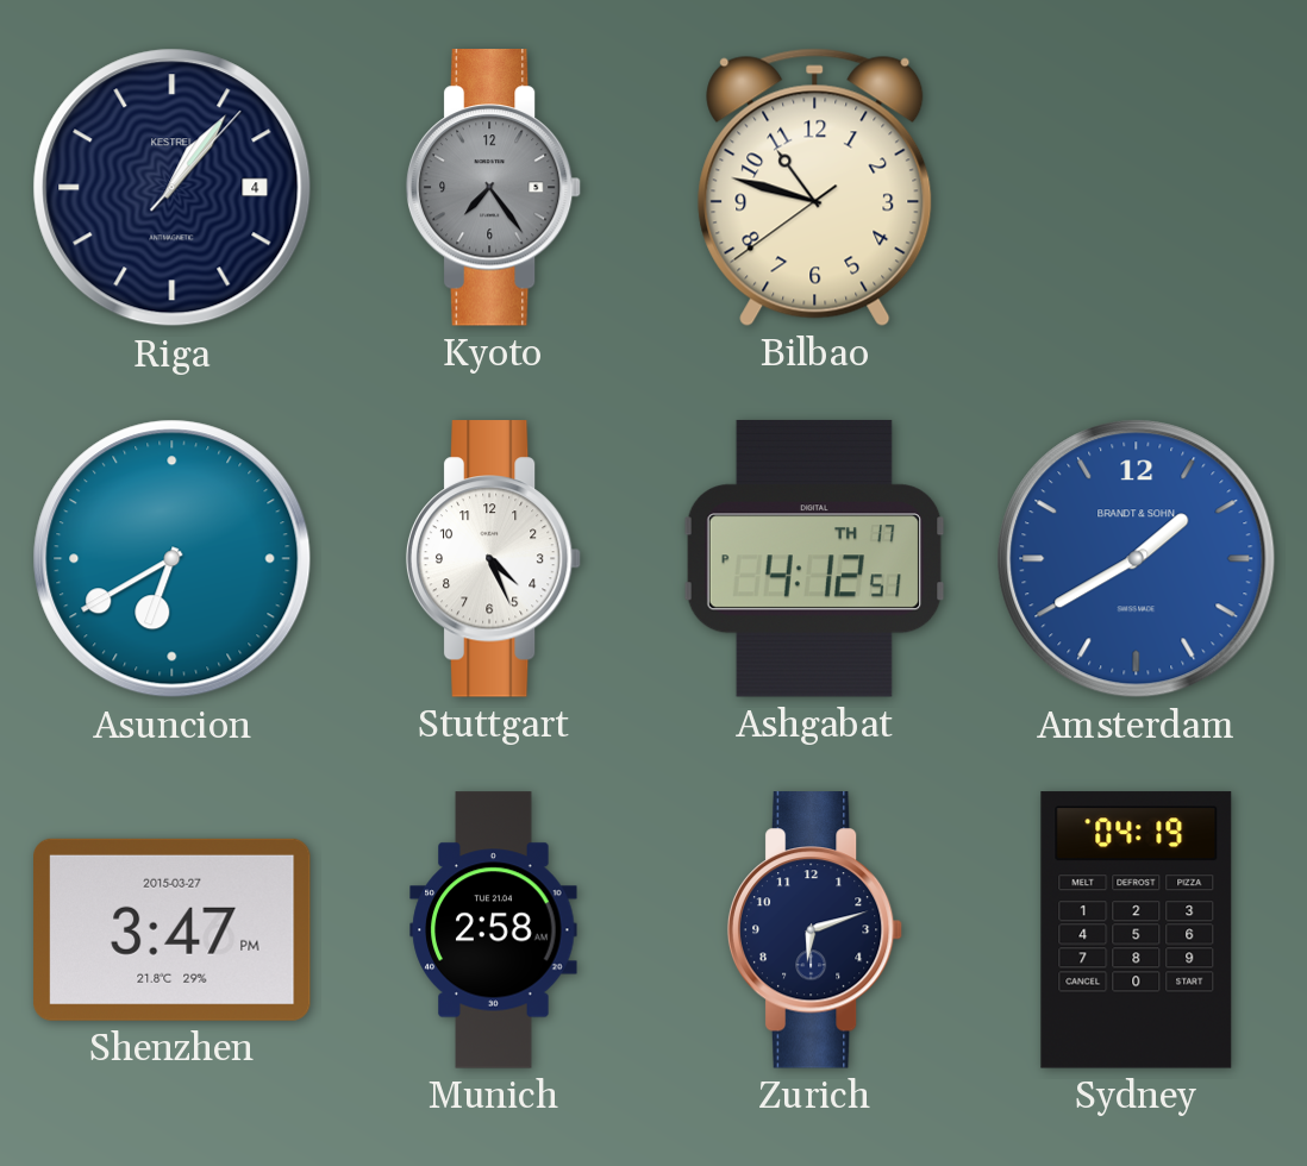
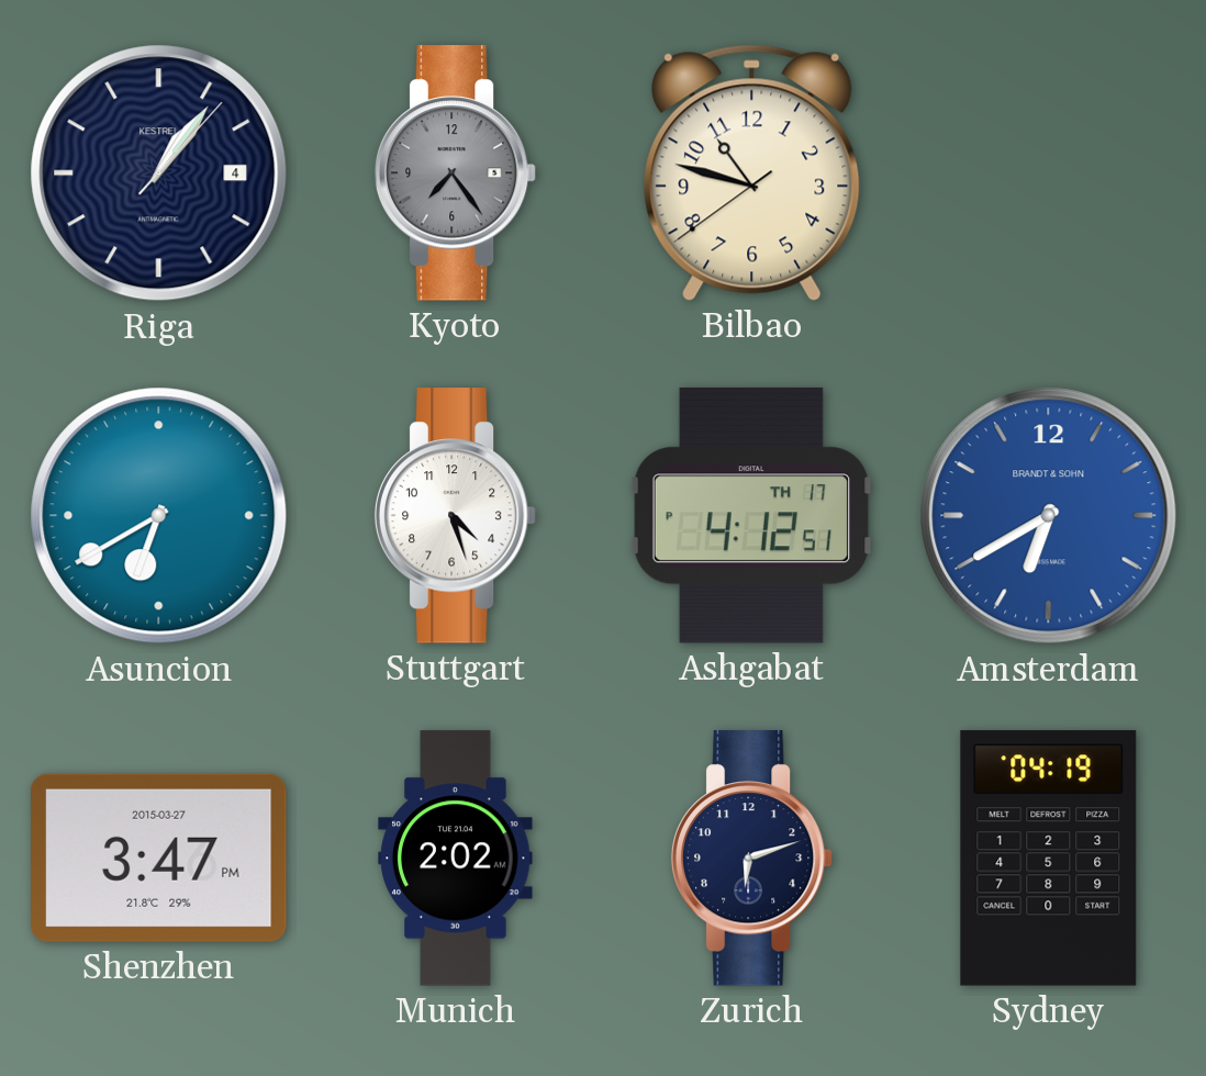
Stuttgart: 4:26 -> 4:27 (456, 516)
Amsterdam: 1:40 -> 6:40 (1049, 516)
Munich: 2:58 -> 2:02 (456, 859)
